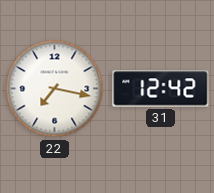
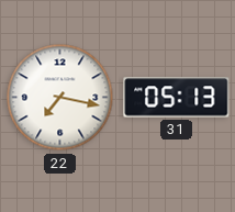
31: 12:42 -> 05:13 (177, 98)
